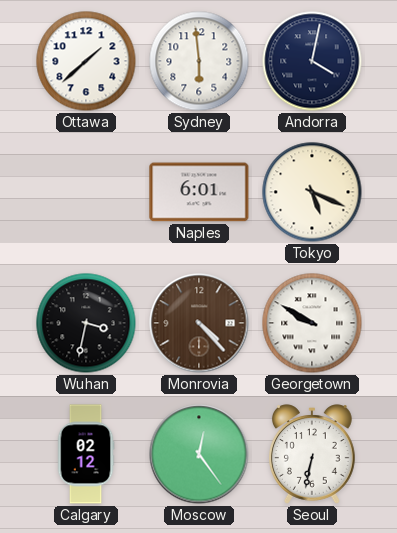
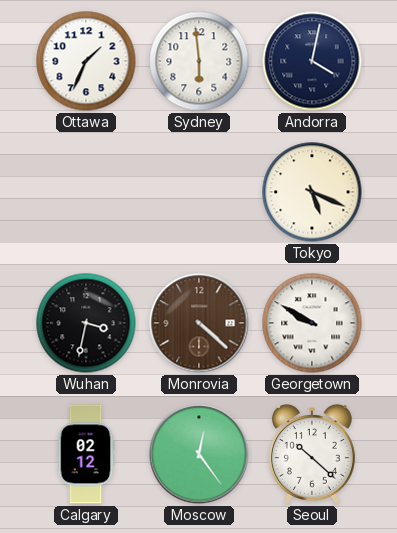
Ottawa: 1:38 -> 1:34 (86, 61)
Naples: 6:01 -> none (199, 192)
Monrovia: 4:23 -> 4:22 (199, 323)
Seoul: 6:32 -> 10:22 (312, 454)
